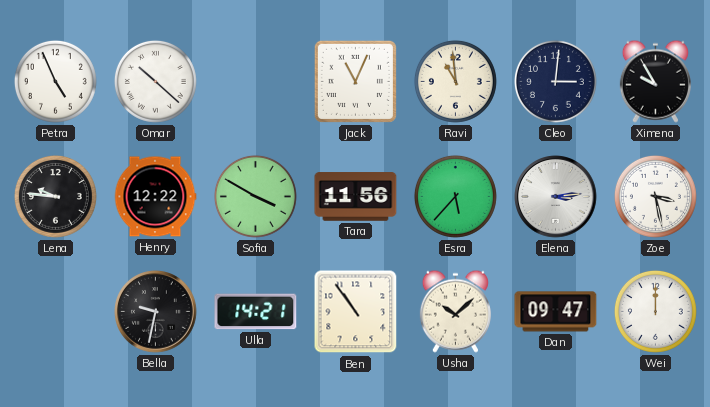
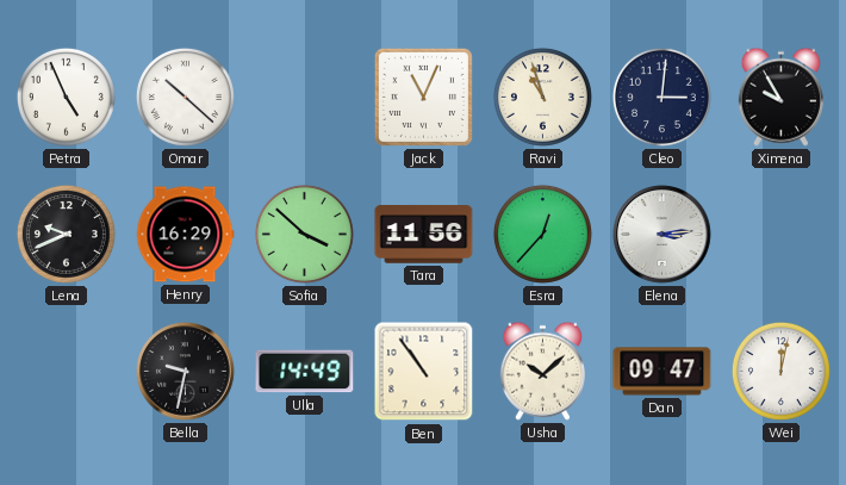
Ravi: 10:59 -> 10:57 (542, 97)
Lena: 9:46 -> 9:41 (66, 234)
Henry: 12:22 -> 16:29 (185, 235)
Sofia: 3:50 -> 3:52 (304, 234)
Esra: 5:37 -> 12:37 (542, 234)
Zoe: 3:28 -> none (655, 196)
Ulla: 14:21 -> 14:49 (305, 372)
Wei: 12:00 -> 12:02 (780, 371)
